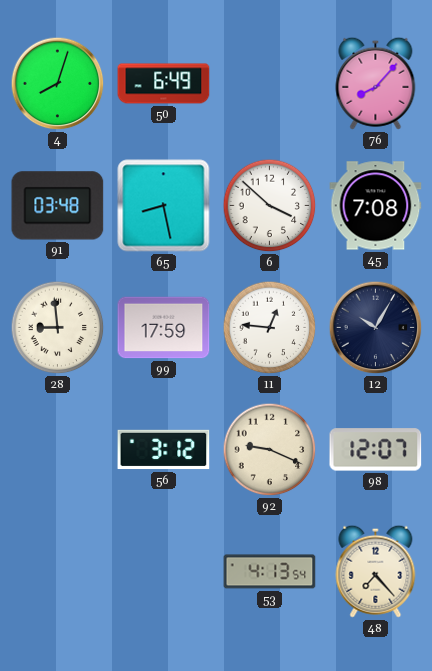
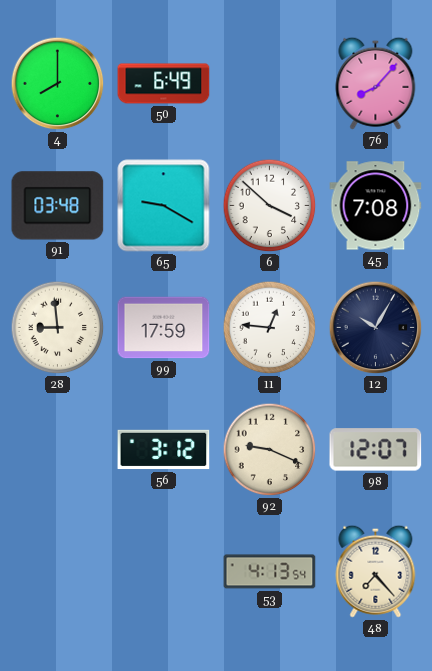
4: 8:03 -> 8:00 (58, 84)
65: 8:28 -> 9:20 (164, 206)
